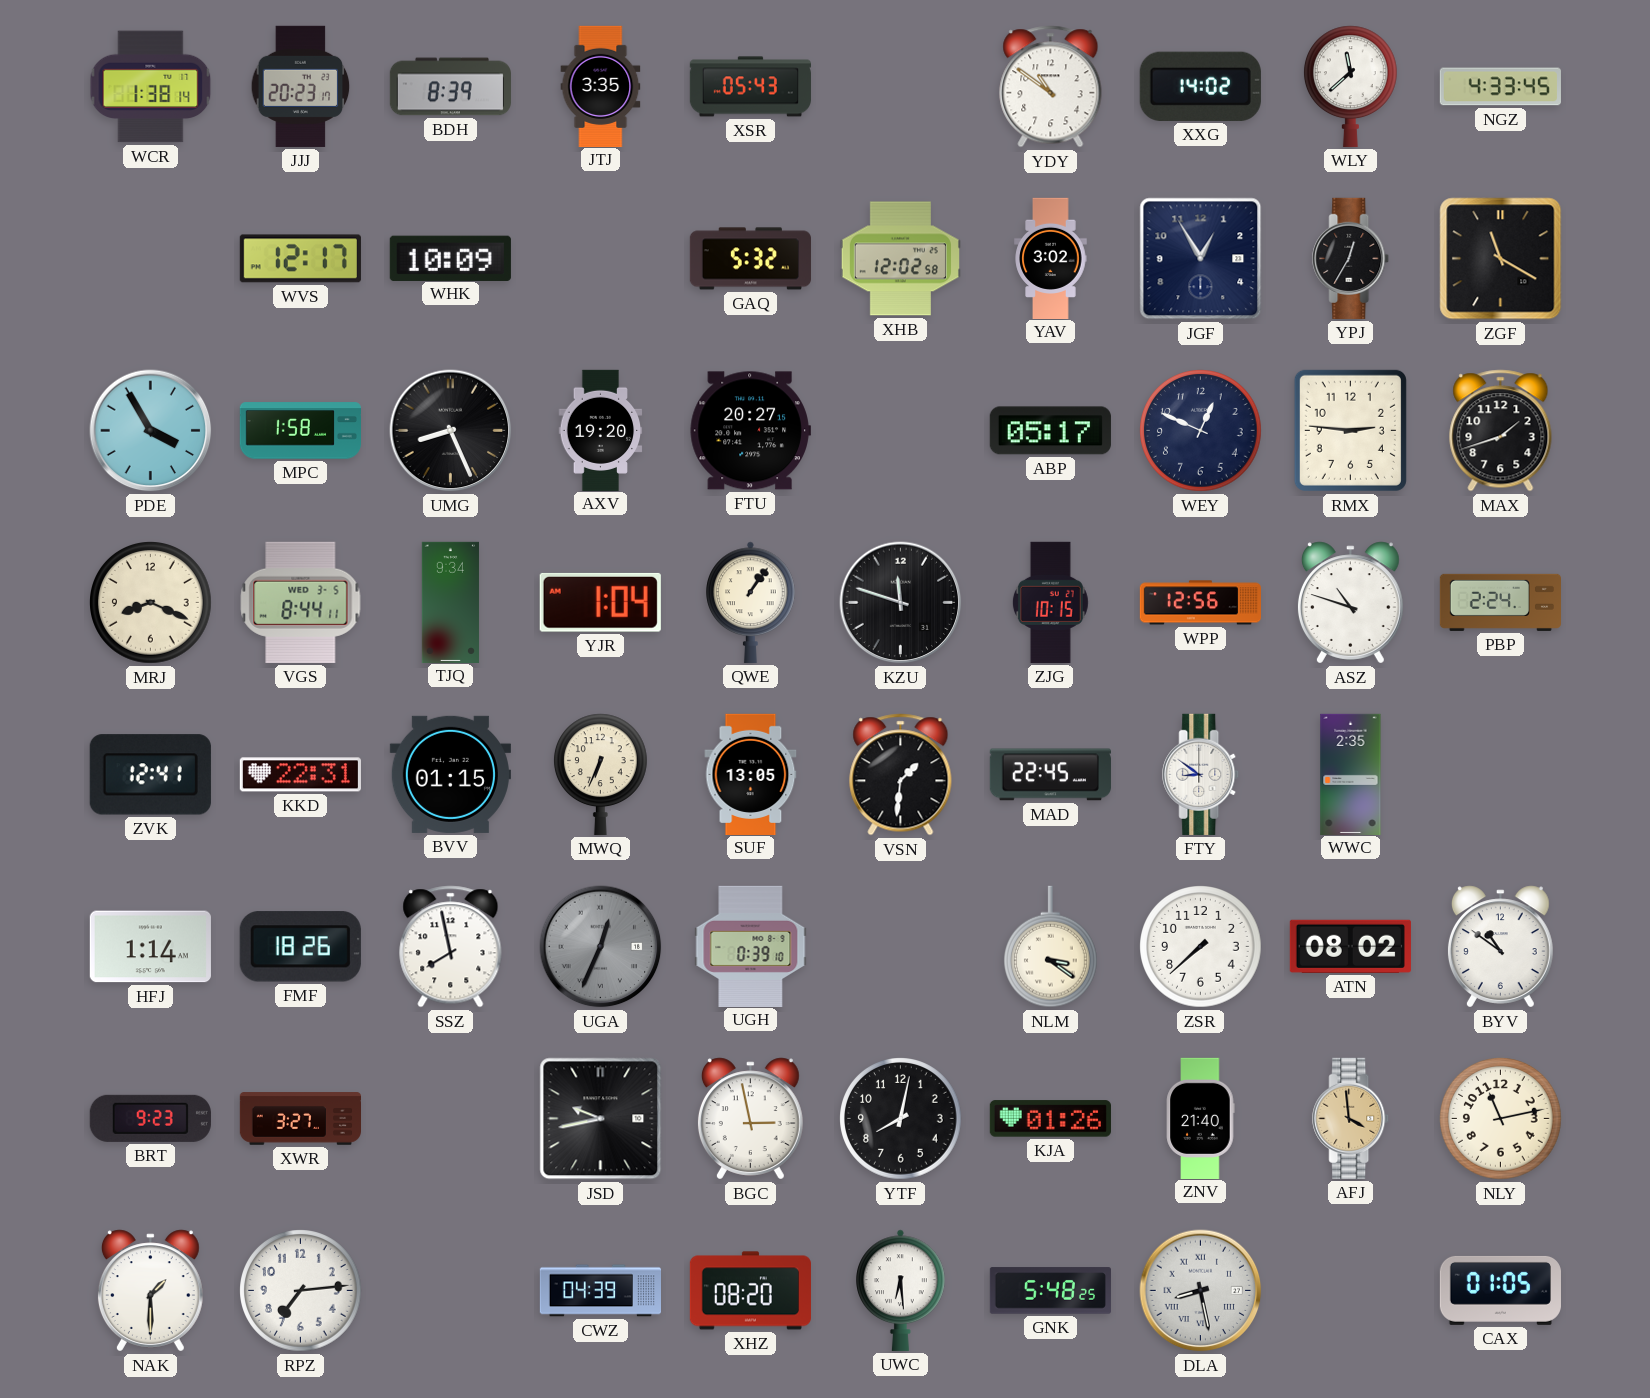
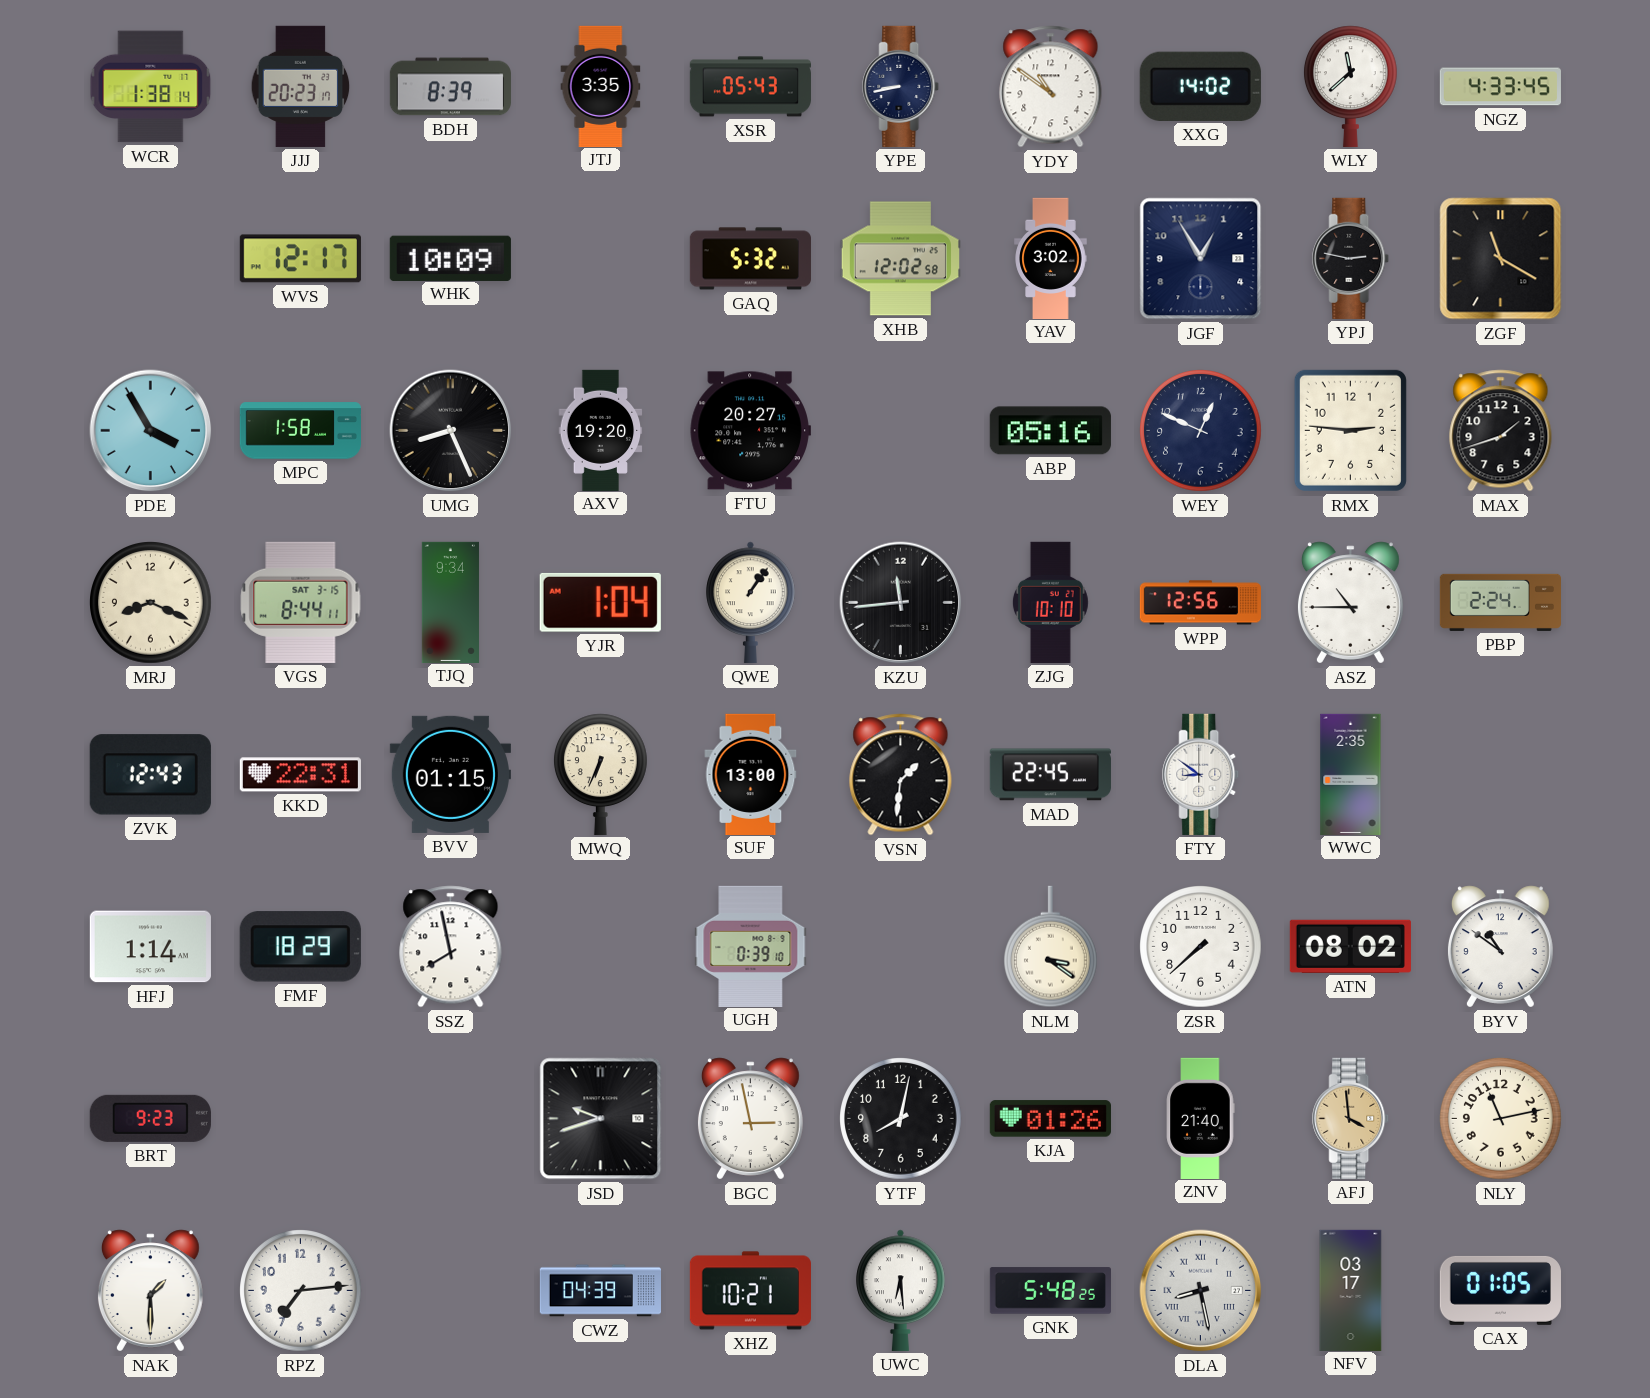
YPE: none -> 8:43 (901, 86)
YPJ: 12:35 -> 2:47 (1351, 258)
ABP: 05:17 -> 05:16 (1050, 431)
VGS date: WED 3-5 -> SAT 3-15 (301, 602)
KZU: 11:48 -> 11:44 (901, 603)
ZJG: 10:15 -> 10:10 (1050, 602)
ASZ: 10:48 -> 10:45 (1350, 603)
ZVK: 12:41 -> 12:43 (150, 775)
SUF: 13:05 -> 13:00 (751, 774)
FMF: 18:26 -> 18:29 (300, 947)
UGA: 12:34 -> none (601, 947)
XWR: 3:27 -> none (300, 1119)
JSD: 9:43 -> 9:42 (601, 1119)
XHZ: 08:20 -> 10:21 (750, 1291)
NFV: none -> 03:17 (1351, 1290)
